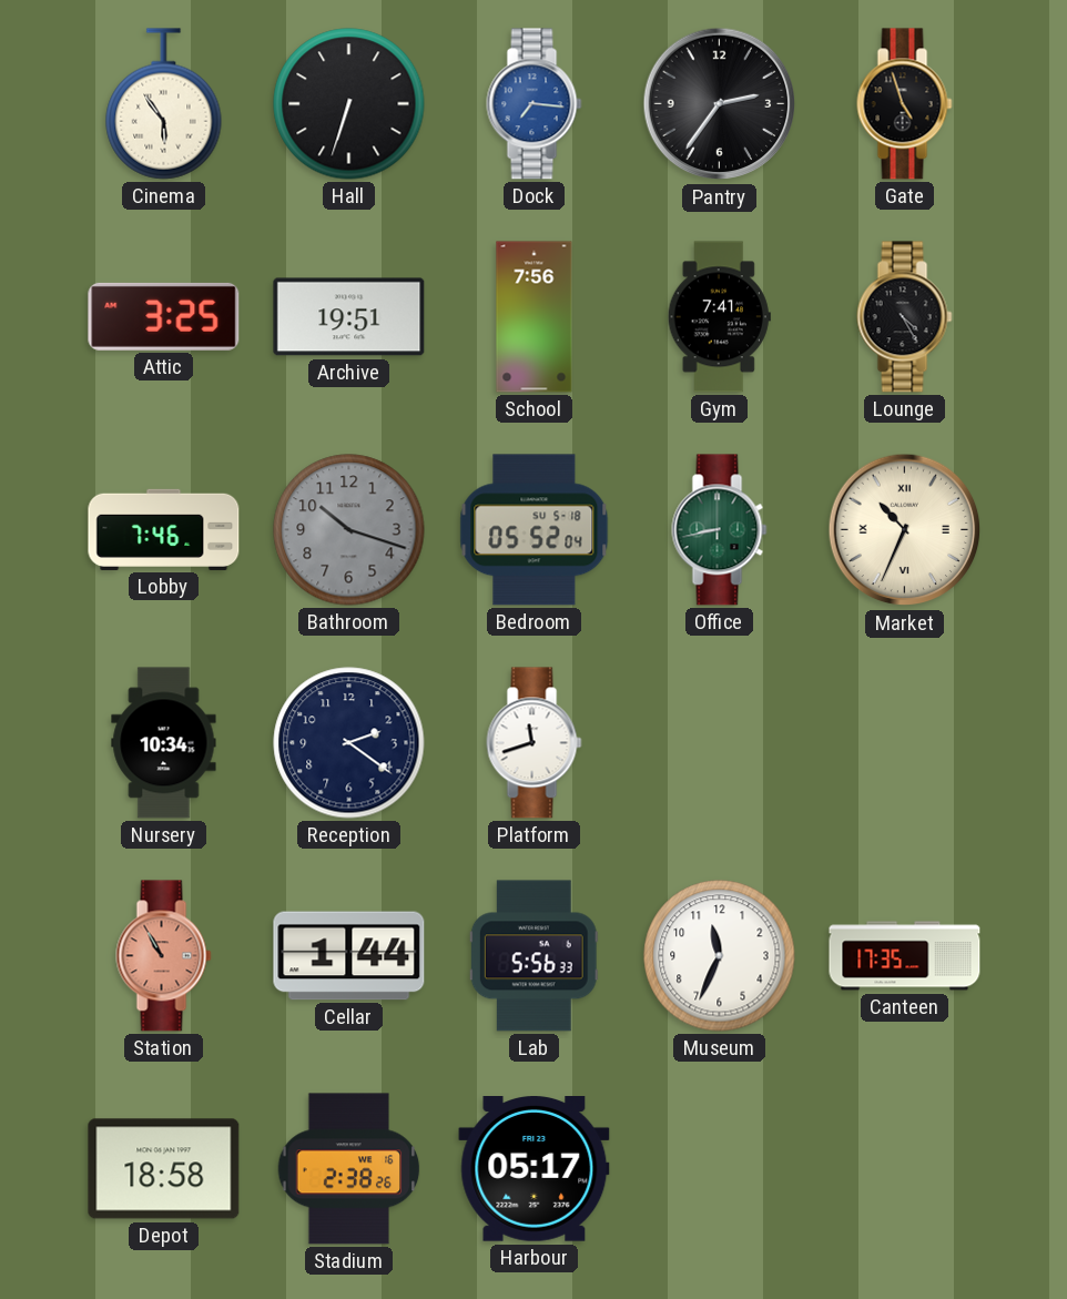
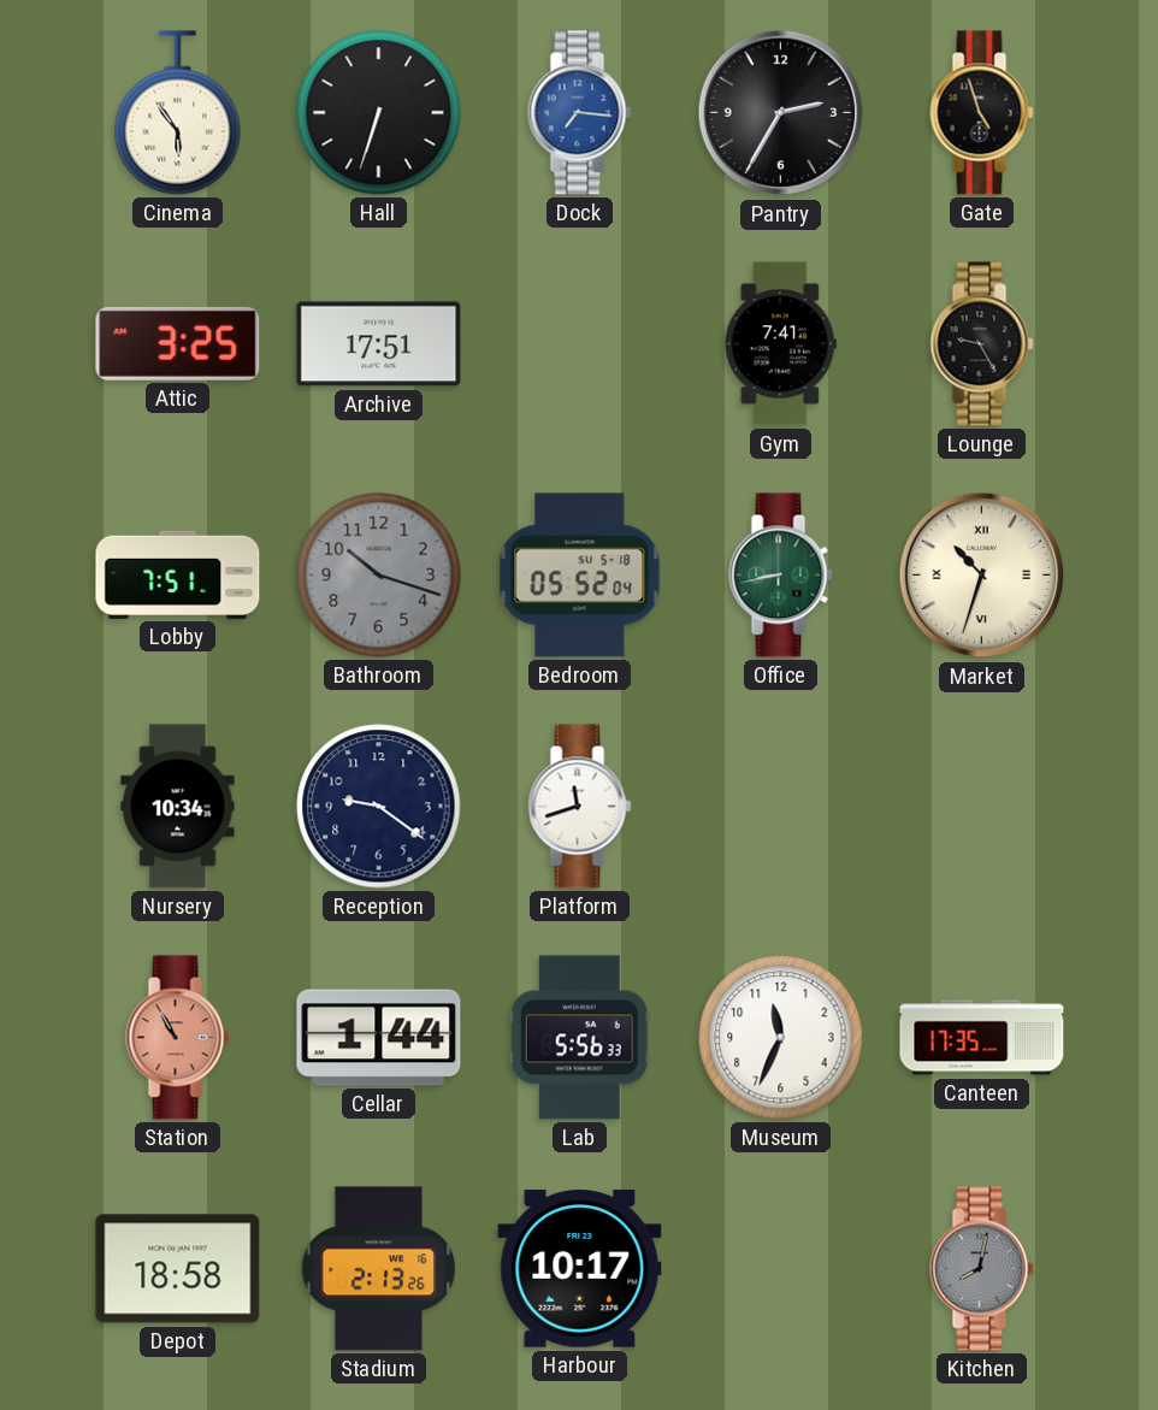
Pantry: 2:36 -> 2:35 (781, 113)
Archive: 19:51 -> 17:51 (379, 344)
School: 7:56 -> none (535, 317)
Lounge: 4:25 -> 9:25 (982, 344)
Lobby: 7:46 -> 7:51 (178, 574)
Market: 10:34 -> 10:33 (982, 576)
Reception: 2:21 -> 9:21 (379, 807)
Stadium: 2:38 -> 2:13 (379, 1269)
Harbour: 05:17 -> 10:17 (580, 1269)
Kitchen: none -> 8:02 (982, 1269)
